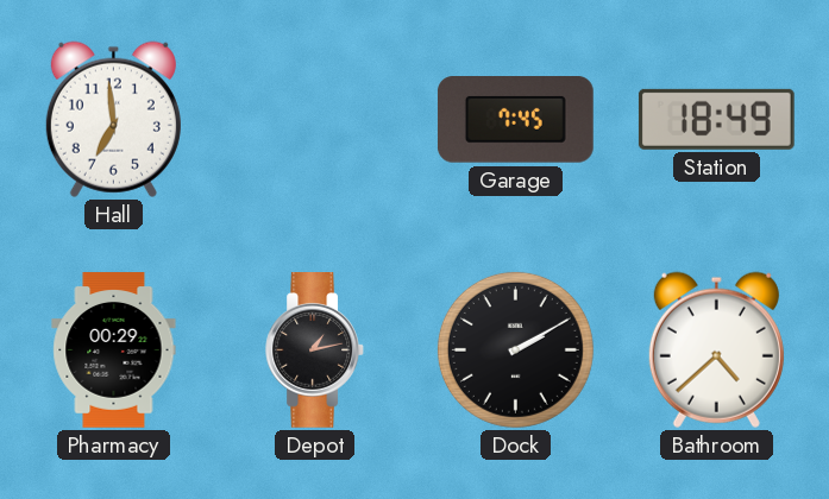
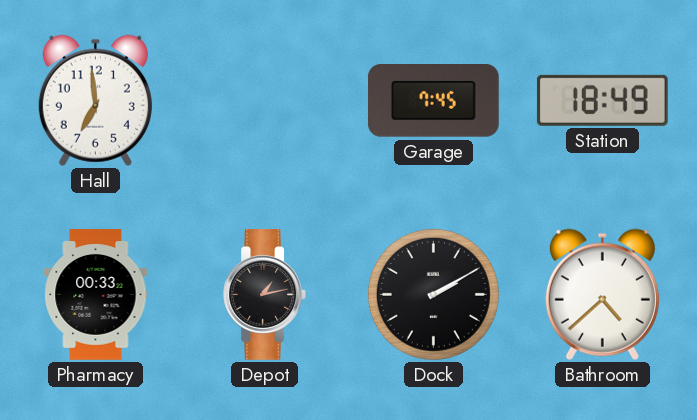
Pharmacy: 00:29 -> 00:33 (96, 295)
